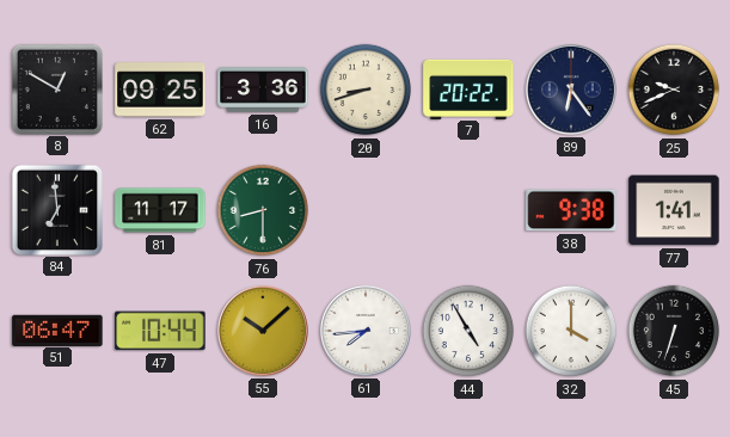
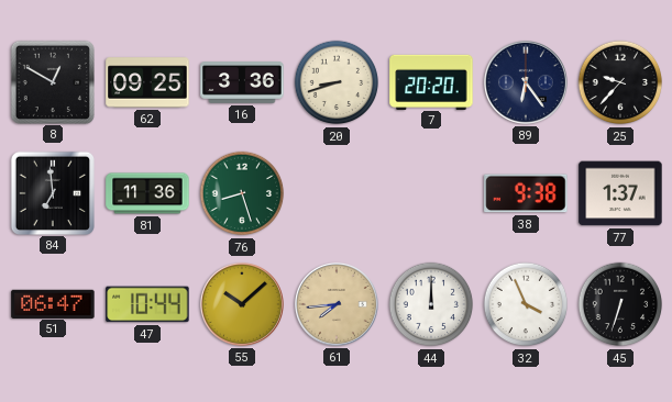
7: 20:22 -> 20:20 (431, 81)
25: 9:41 -> 9:37 (620, 82)
81: 11:17 -> 11:36 (147, 193)
76: 8:30 -> 8:27 (242, 193)
77: 1:41 -> 1:37 (620, 193)
61 dial: white -> champagne (337, 304)
44: 4:55 -> 12:00 (431, 304)
32: 4:00 -> 3:56 (526, 304)
